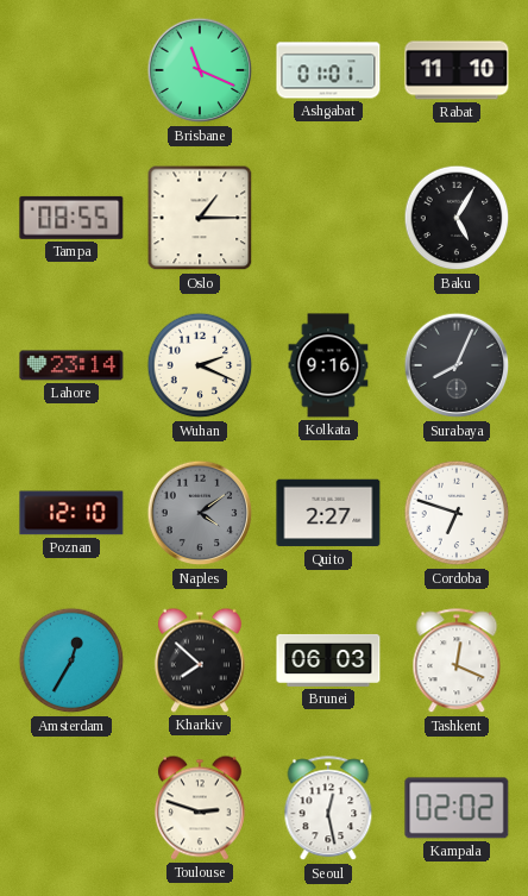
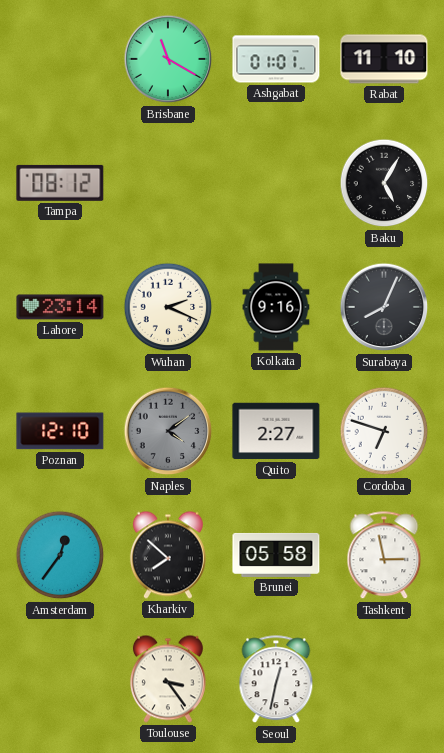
Brisbane: 11:19 -> 11:20 (168, 59)
Tampa: 08:55 -> 08:12 (60, 183)
Oslo: 1:15 -> none (200, 218)
Amsterdam: 12:35 -> 12:36 (60, 555)
Brunei: 06:03 -> 05:58 (276, 555)
Tashkent: 12:19 -> 2:58 (384, 556)
Toulouse: 2:48 -> 3:24 (168, 679)
Seoul: 12:28 -> 12:32 (276, 680)
Kampala: 02:02 -> none (457, 808)
